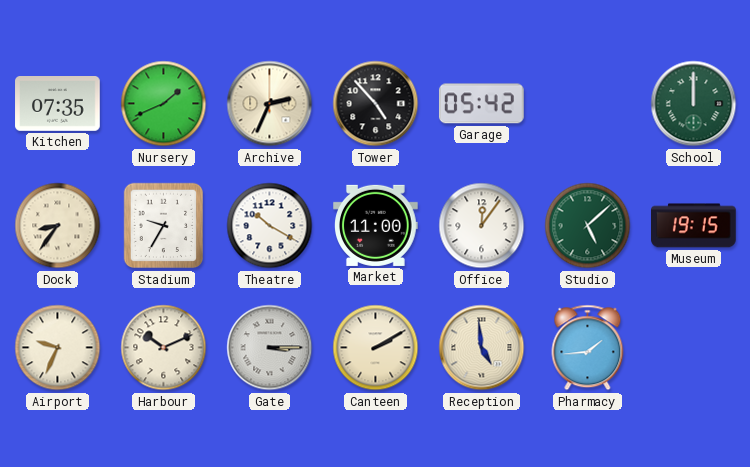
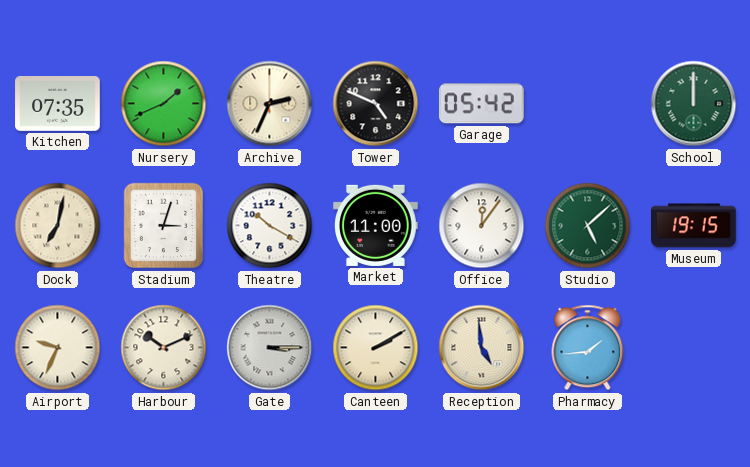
Tower: 4:53 -> 4:49 (376, 104)
Dock: 8:36 -> 7:02 (58, 226)
Stadium: 9:35 -> 3:03 (164, 226)
